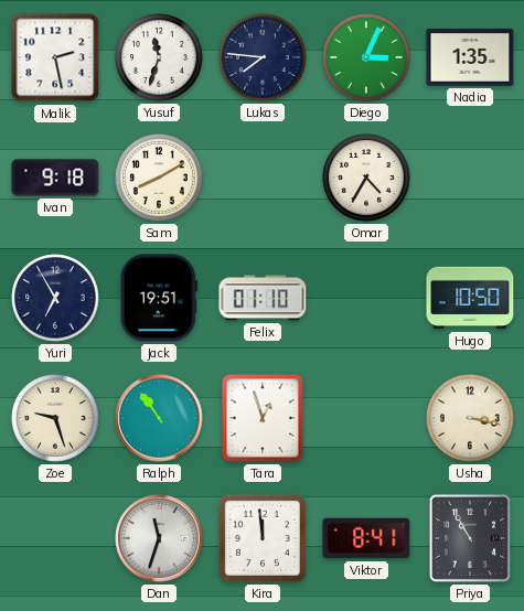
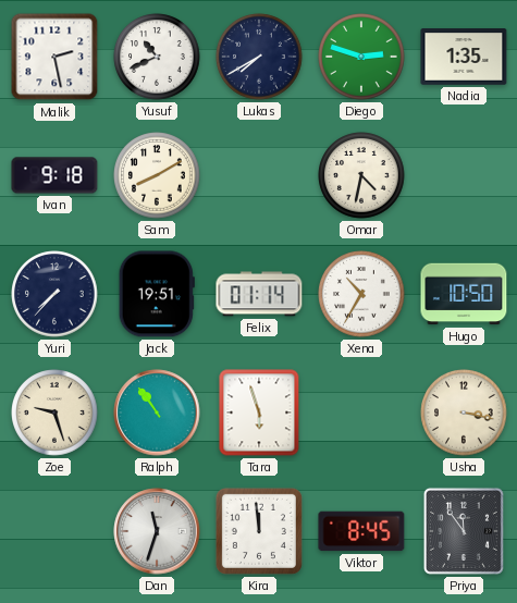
Yusuf: 11:33 -> 10:41 (157, 57)
Lukas: 7:46 -> 7:40 (259, 57)
Diego: 3:04 -> 2:48 (361, 57)
Omar: 4:35 -> 4:32 (361, 175)
Yuri: 6:55 -> 7:37 (54, 294)
Felix: 01:10 -> 01:14 (259, 294)
Xena: none -> 10:35 (361, 294)
Tara: 12:57 -> 5:57 (259, 413)
Viktor: 8:41 -> 8:45 (361, 531)
Priya: 10:55 -> 11:54 (464, 531)
